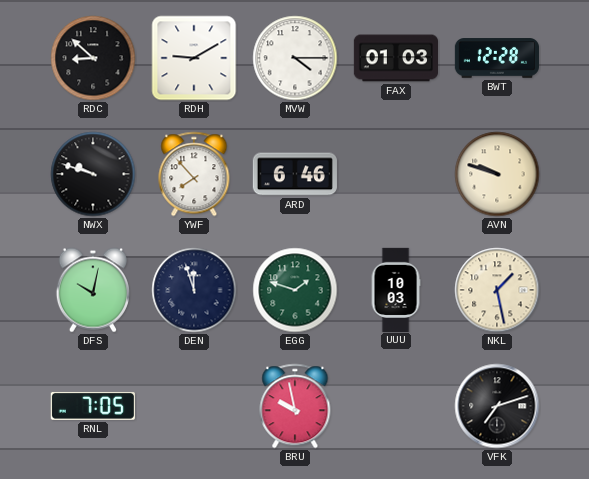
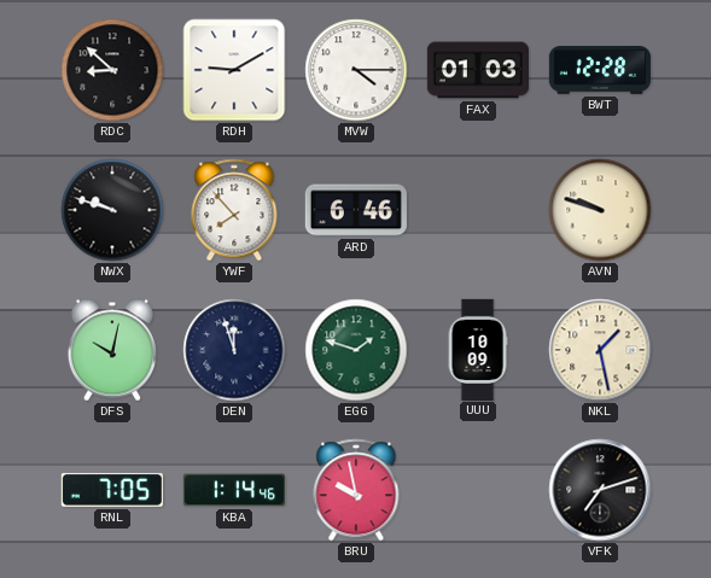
UUU: 10:03 -> 10:09 (478, 349)
KBA: none -> 1:14 (234, 490)
